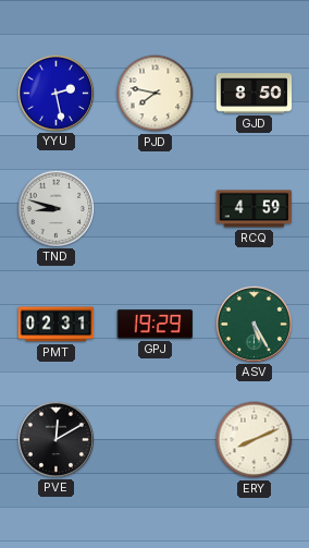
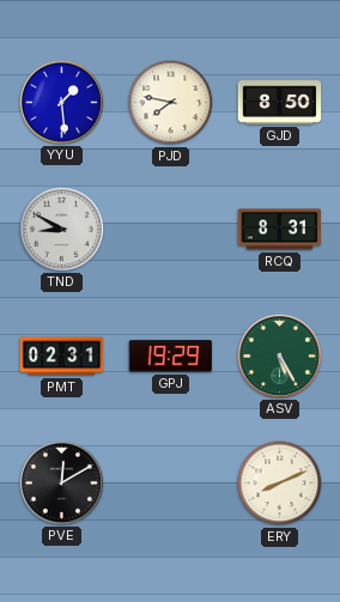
YYU: 2:28 -> 1:29 (61, 102)
TND: 8:48 -> 8:50 (61, 229)
RCQ: 4:59 -> 8:31 (280, 230)
